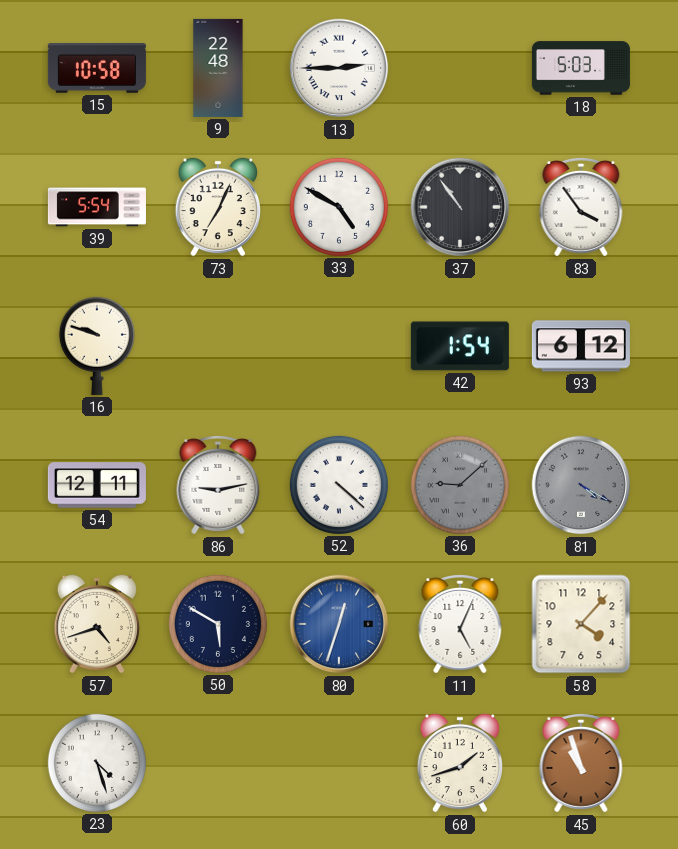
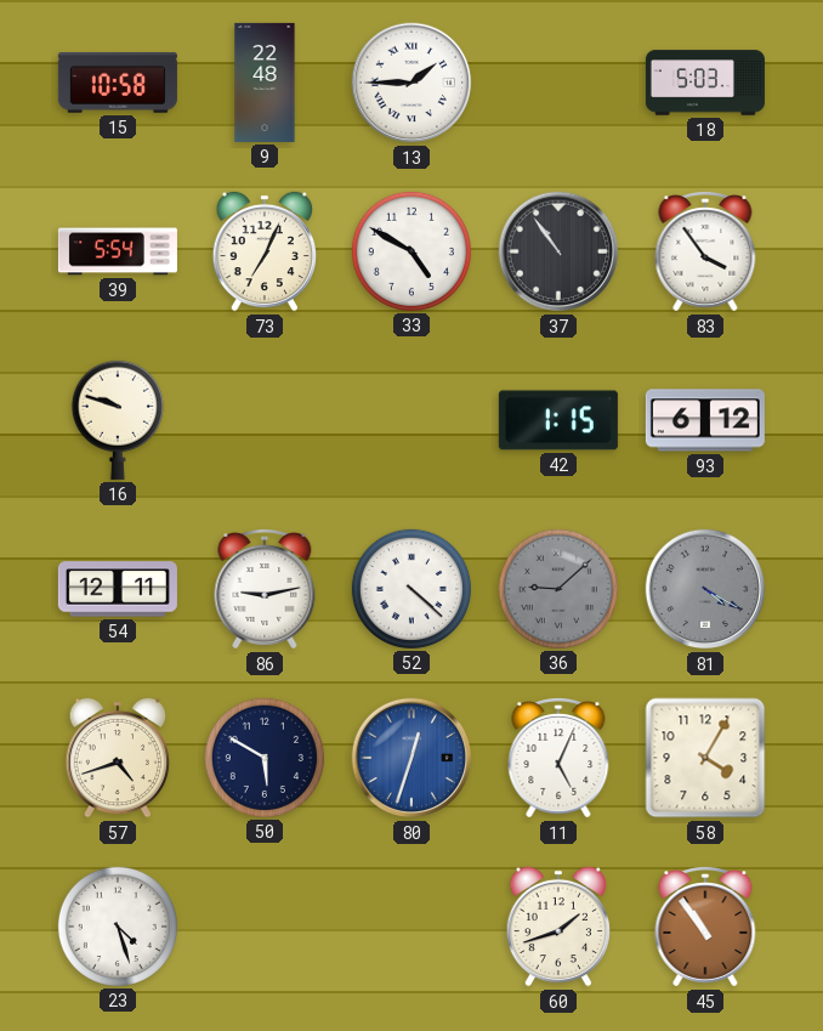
13: 2:45 -> 1:45 (411, 83)
42: 1:54 -> 1:15 (558, 420)
58: 4:07 -> 4:05 (705, 758)
45: 10:57 -> 10:54 (705, 928)
